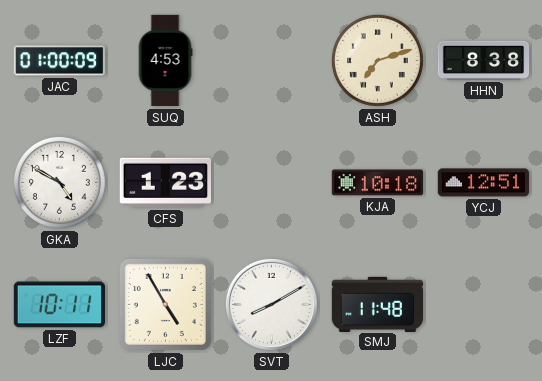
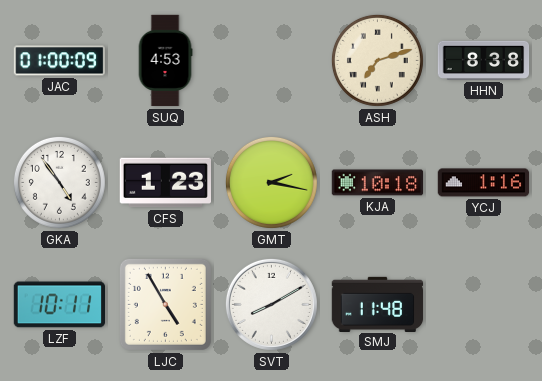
GKA: 4:50 -> 4:54 (59, 182)
GMT: none -> 2:17 (271, 182)
YCJ: 12:51 -> 1:16 (484, 183)
